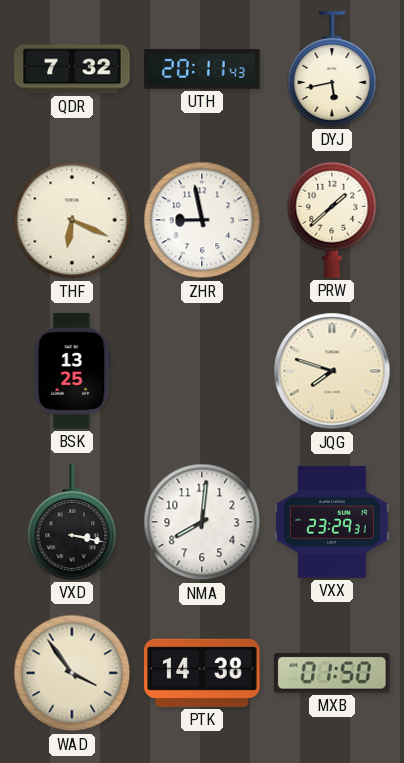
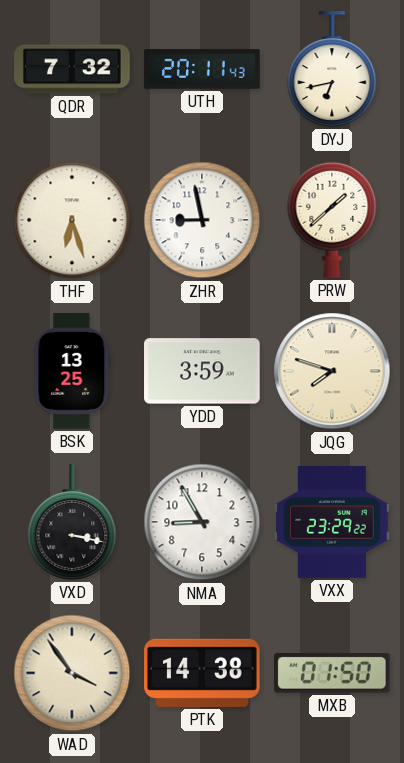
DYJ: 5:43 -> 6:43 (332, 69)
THF: 6:19 -> 6:27 (72, 220)
YDD: none -> 3:59 (202, 371)
NMA: 8:01 -> 8:55 (202, 522)
VXX: 23:29:31 -> 23:29:22 (332, 522)
